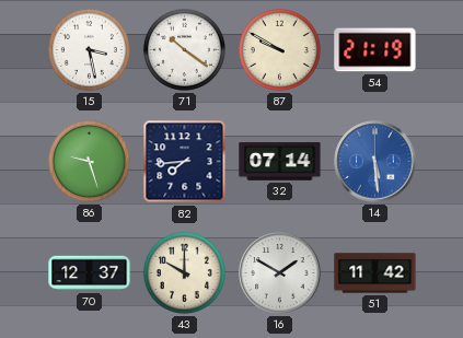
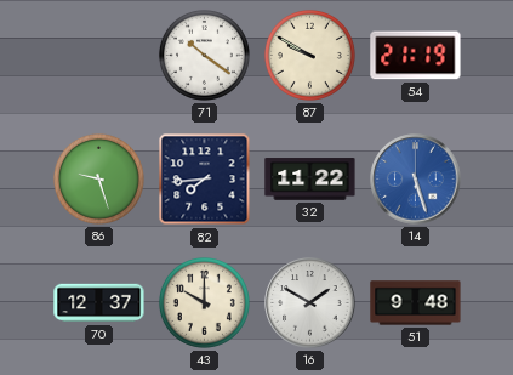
15: 3:28 -> none (89, 49)
32: 07:14 -> 11:22 (310, 180)
14: 5:29 -> 5:27 (416, 180)
51: 11:42 -> 9:48 (416, 303)
